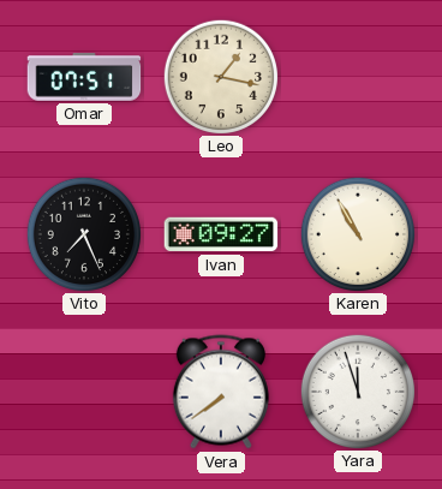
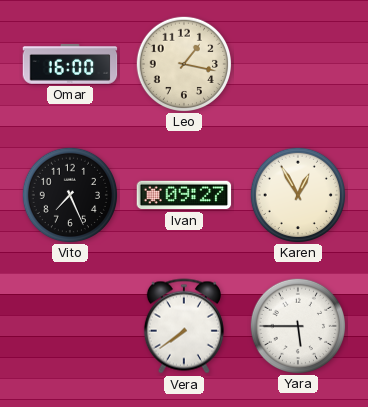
Omar: 07:51 -> 16:00 (70, 64)
Karen: 10:55 -> 12:55 (297, 194)
Yara: 11:57 -> 5:45 (297, 325)
